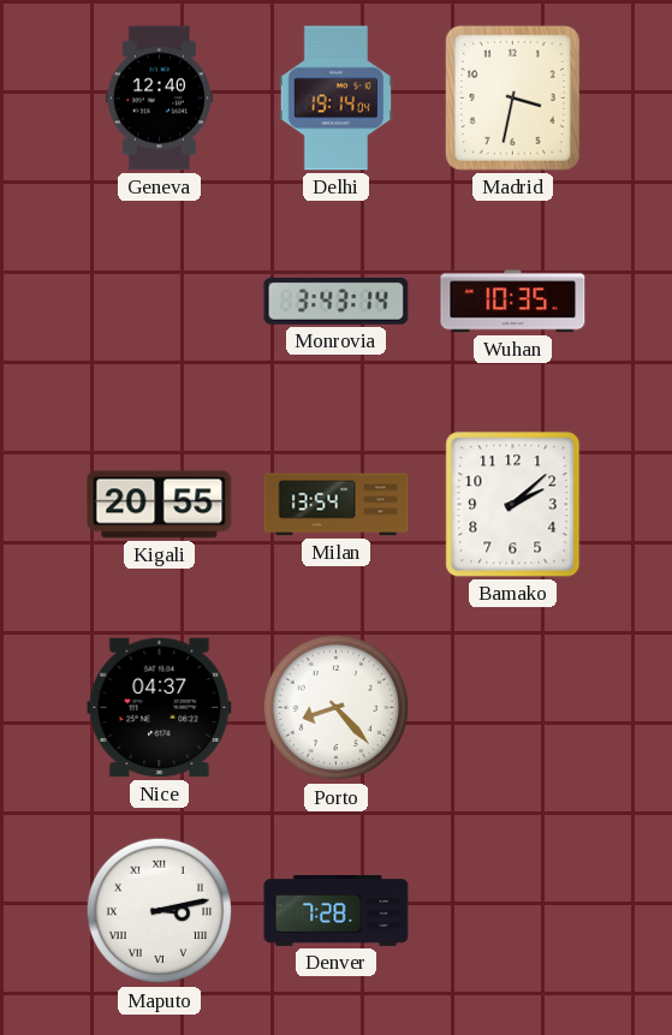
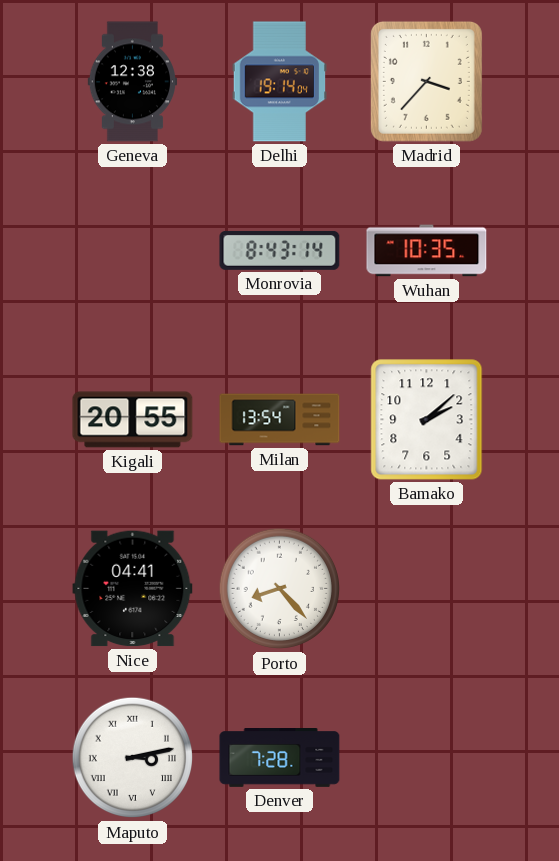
Geneva: 12:40 -> 12:38 (133, 82)
Madrid: 3:32 -> 3:37 (426, 81)
Monrovia: 3:43 -> 8:43 (280, 250)
Nice: 04:37 -> 04:41 (133, 589)
